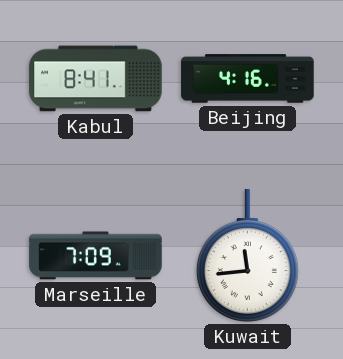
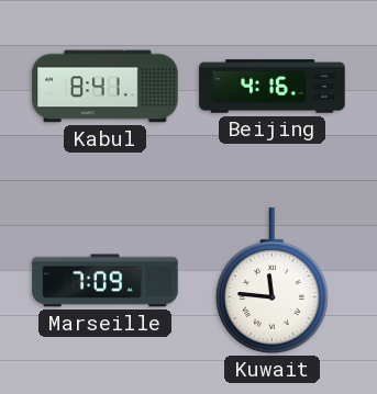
Kuwait: 11:44 -> 11:46 (271, 281)
